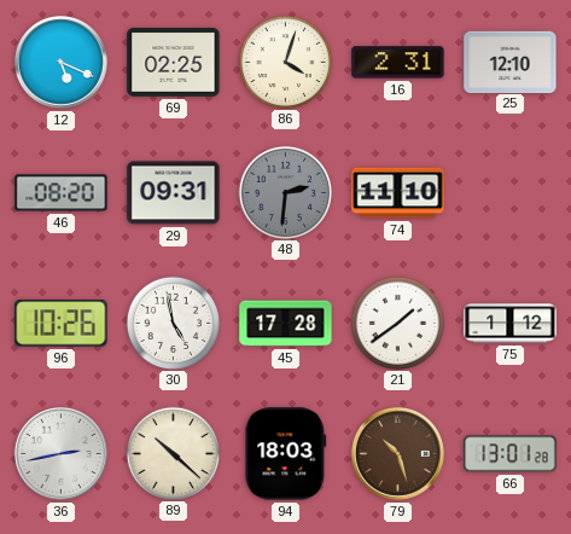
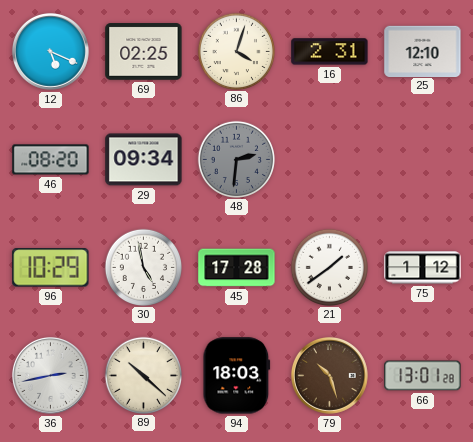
29: 09:31 -> 09:34 (144, 160)
74: 11:10 -> none (398, 193)
96: 10:26 -> 10:29 (51, 268)
